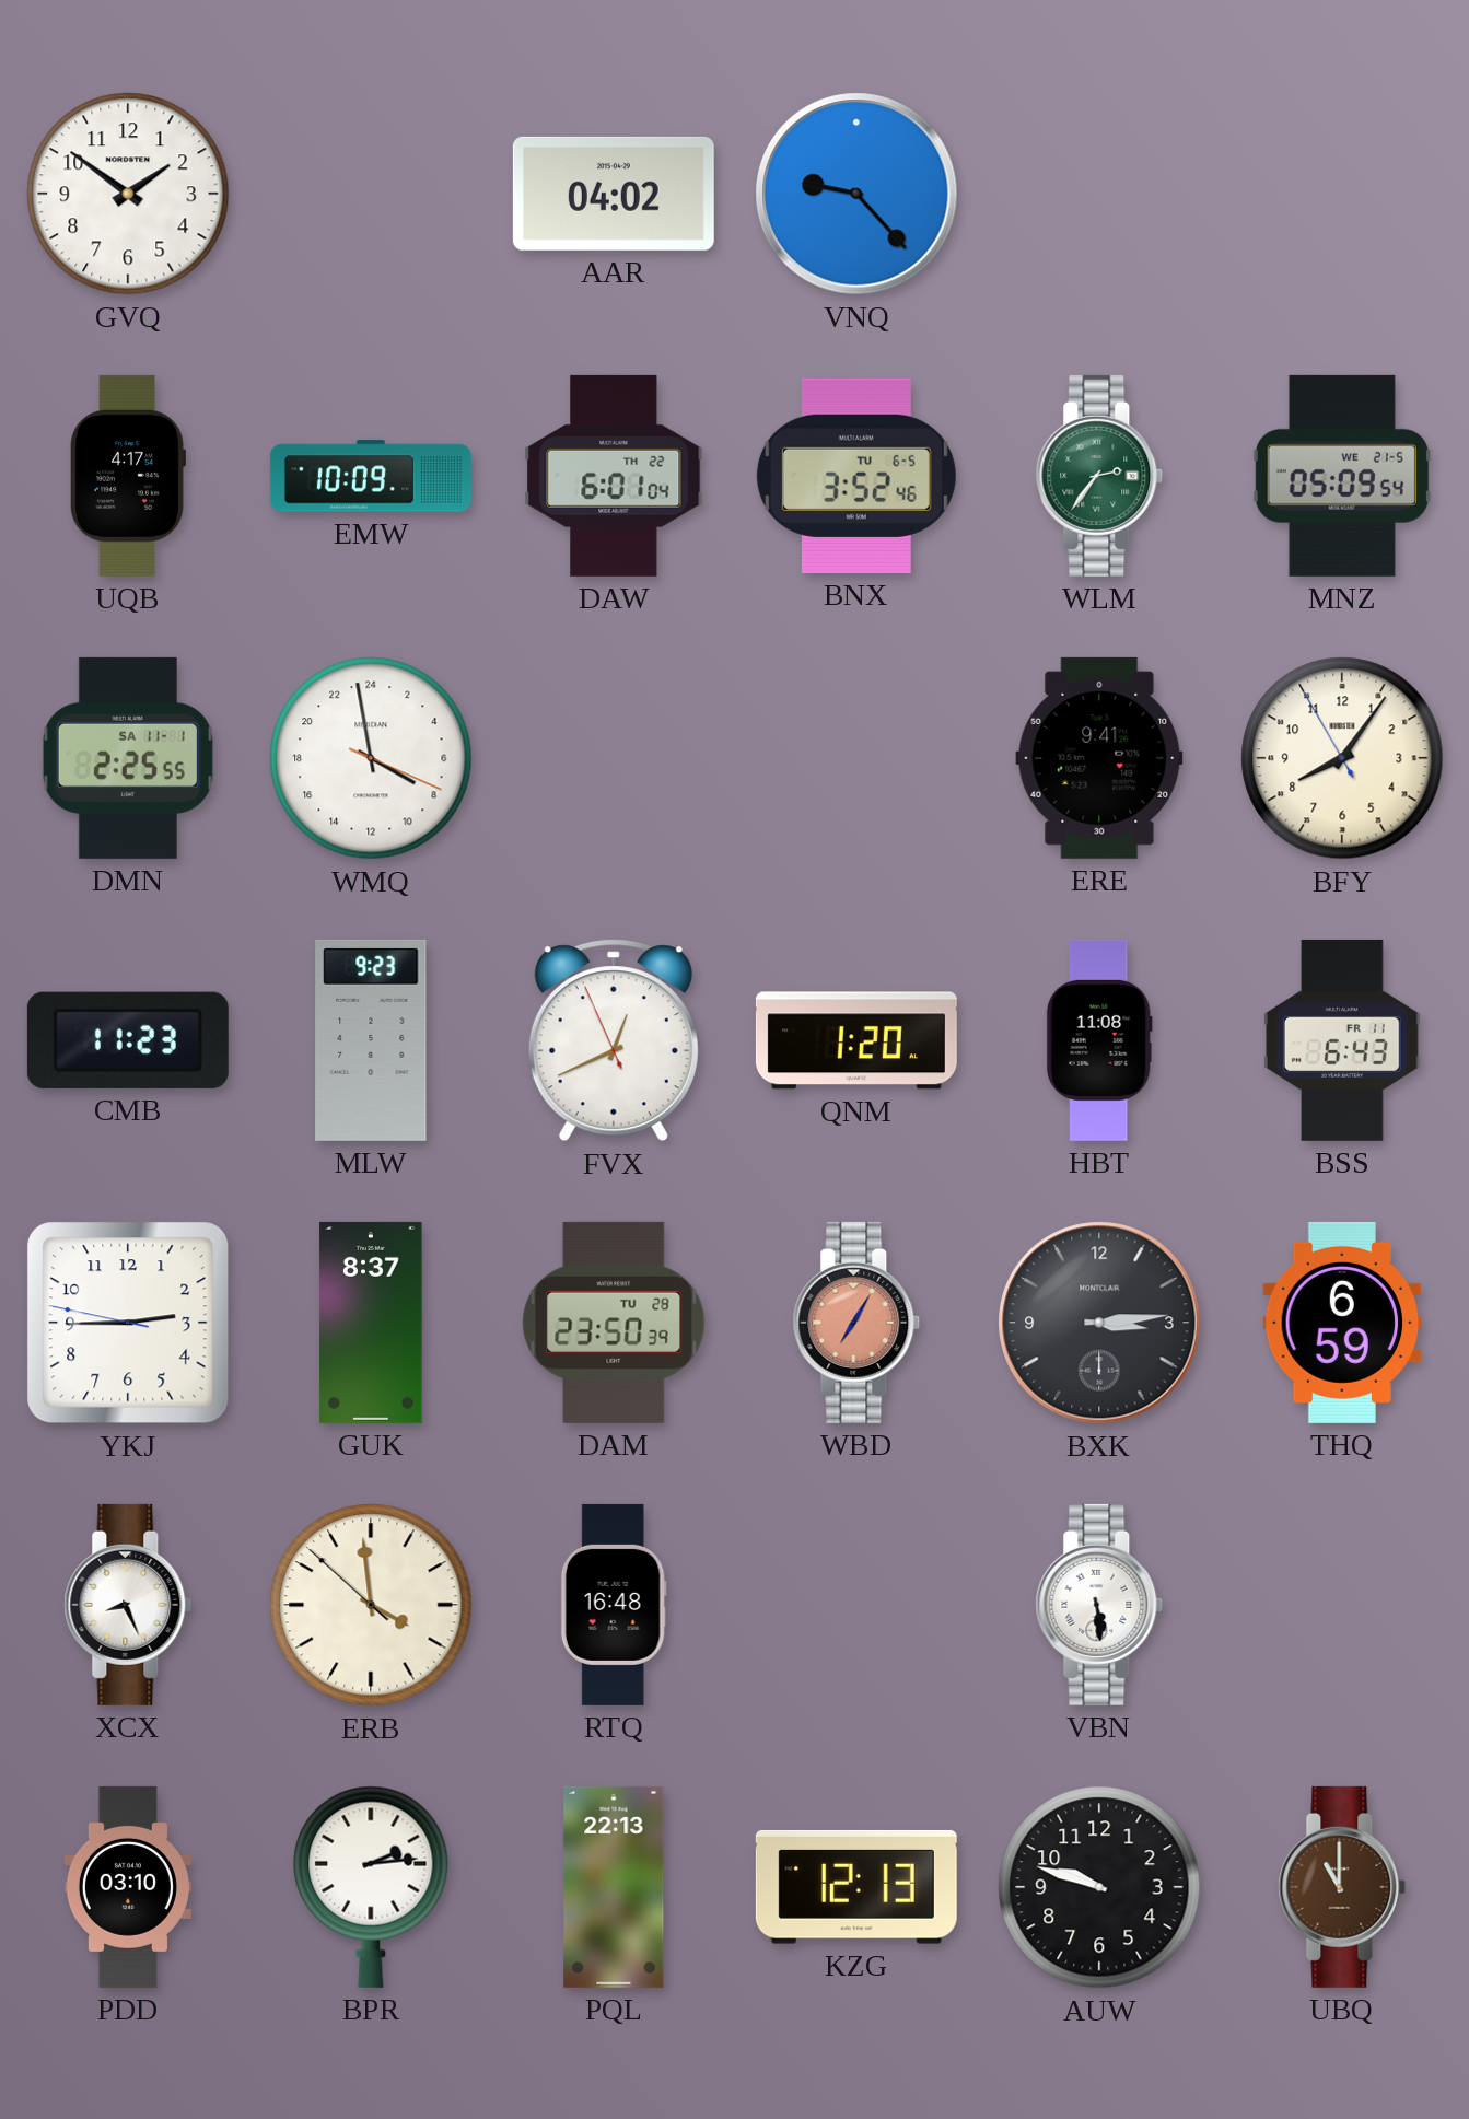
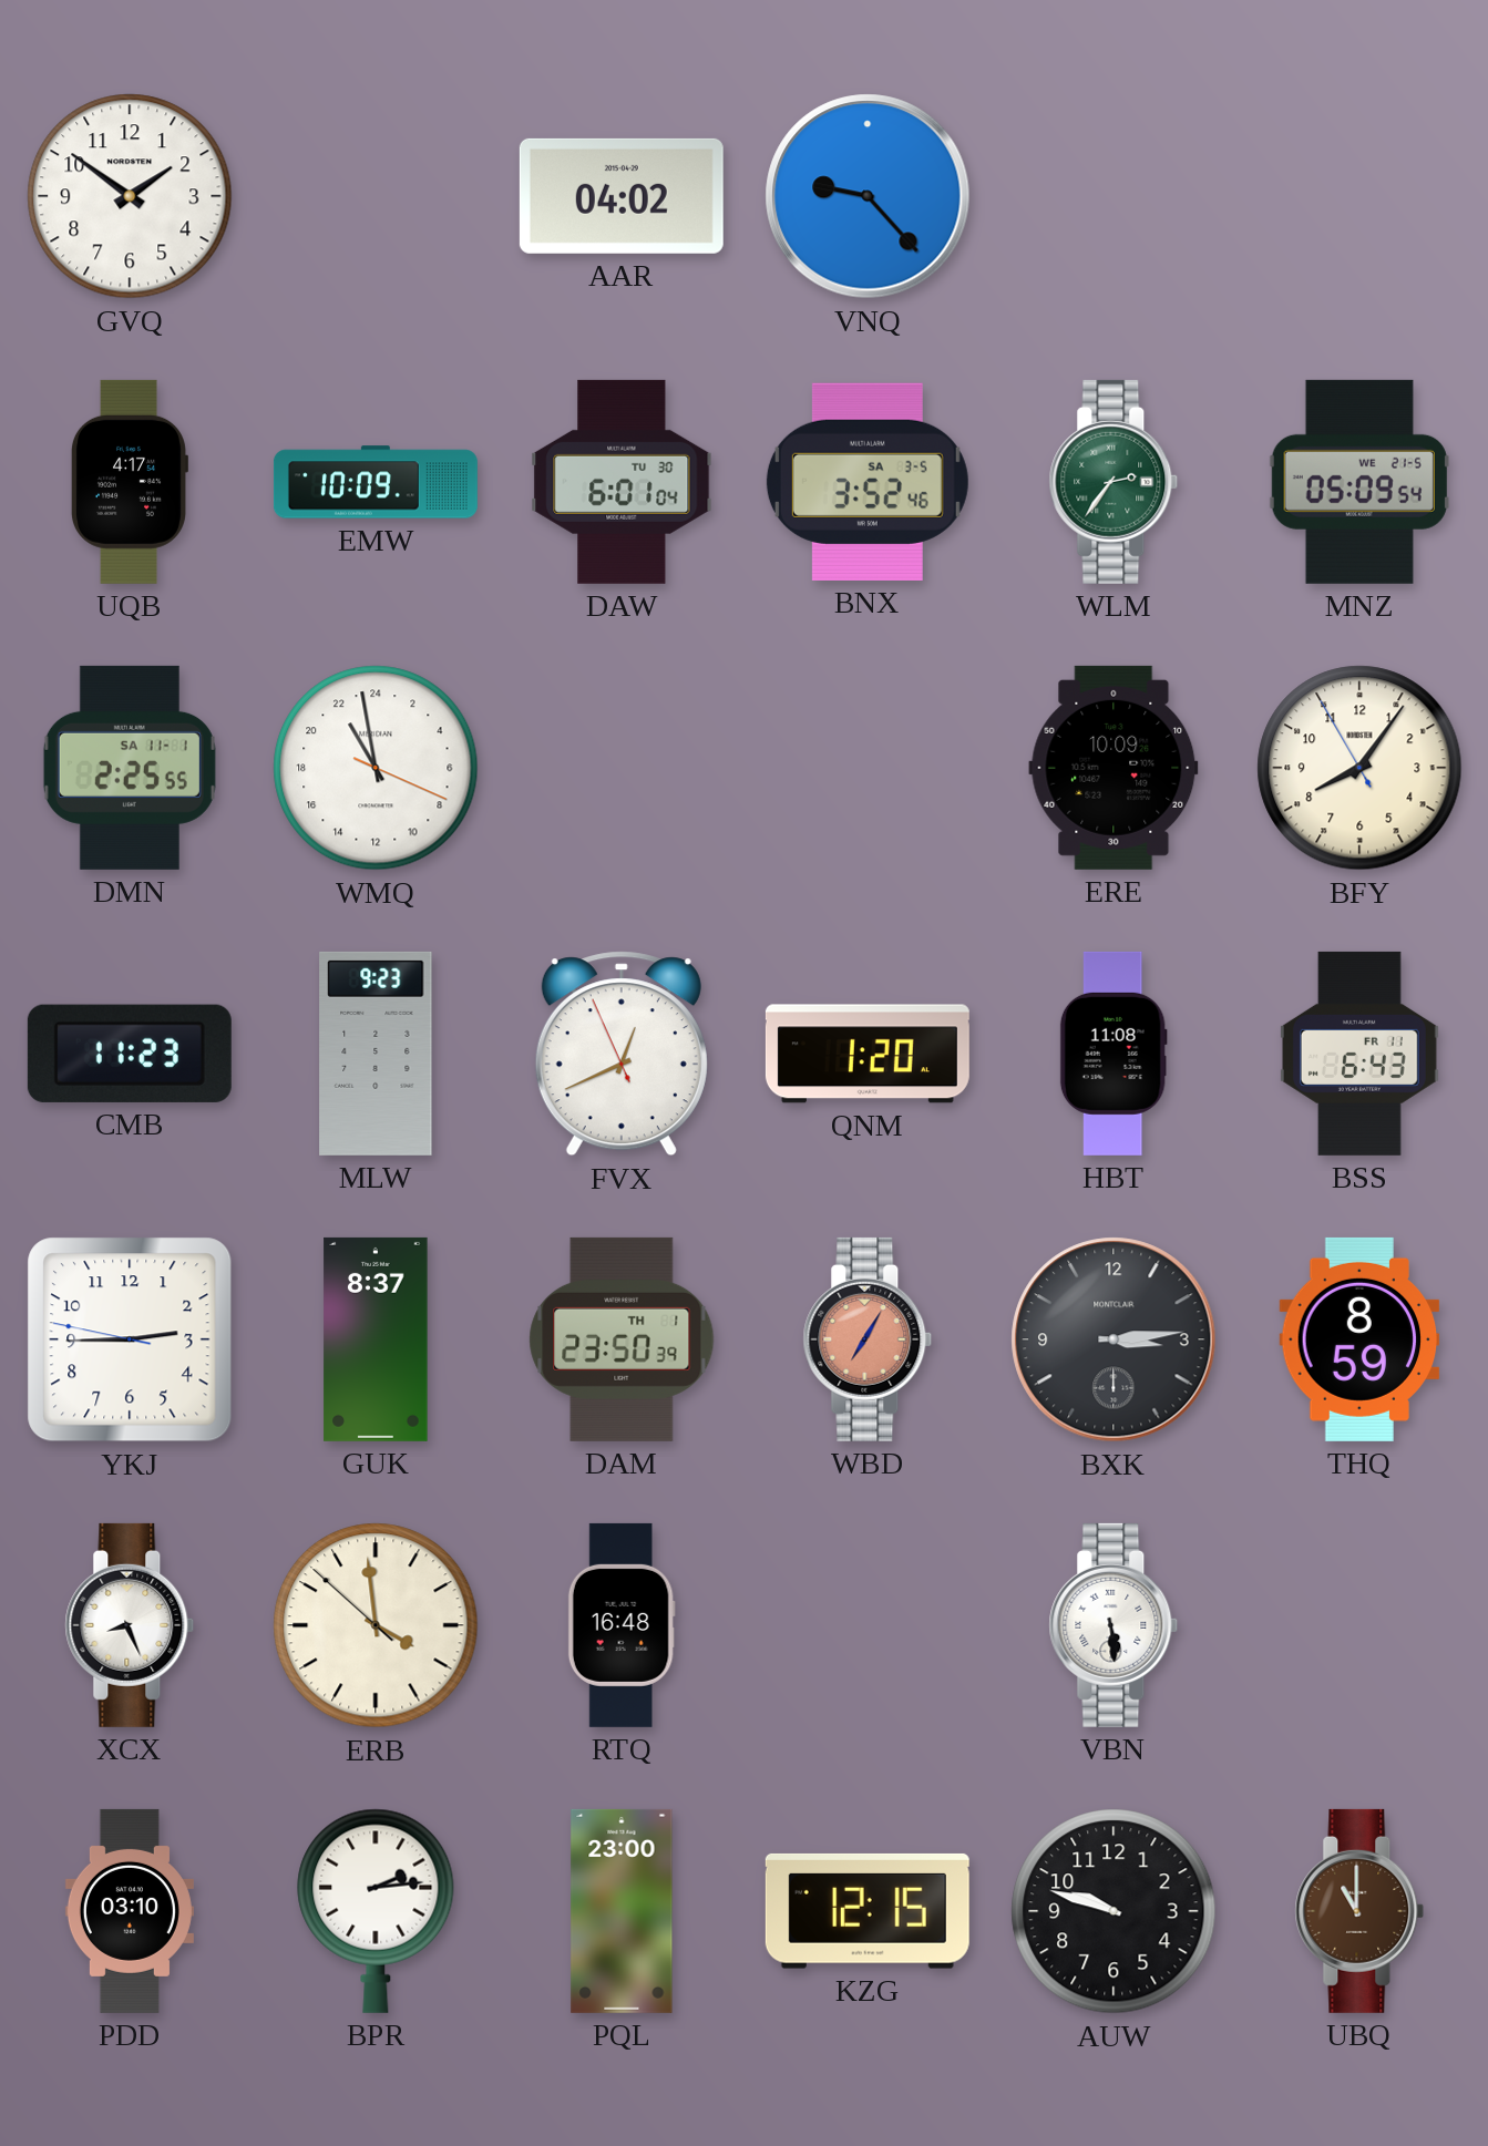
DAW date: TH 22 -> TU 30 (622, 482)
BNX date: TU 6-5 -> SA 3-5 (868, 482)
WMQ: 7:58 -> 21:58 (376, 768)
ERE: 9:41 -> 10:09 (1114, 768)
DAM date: TU 28 -> TH 1 (622, 1339)
THQ: 6:59 -> 8:59 (1359, 1339)
PQL: 22:13 -> 23:00 (622, 1911)
KZG: 12:13 -> 12:15 (868, 1911)
